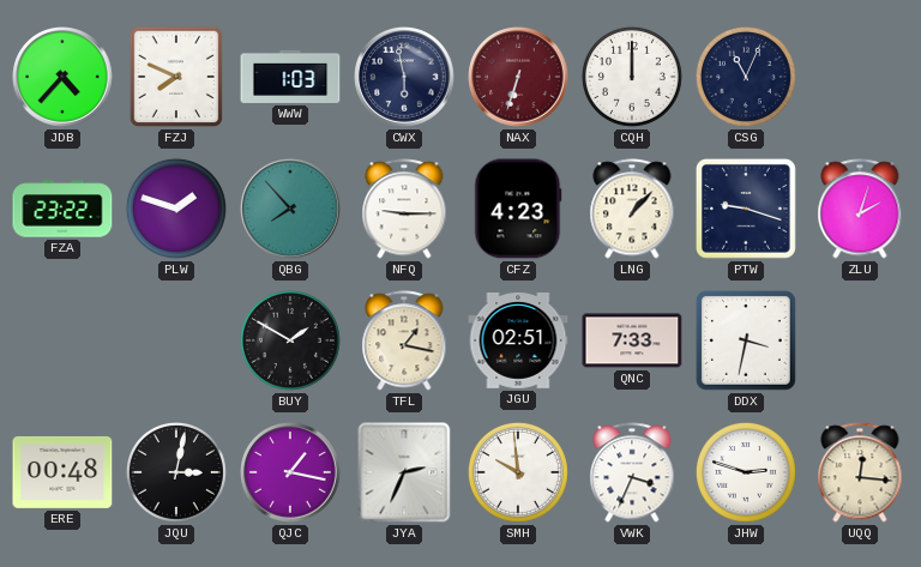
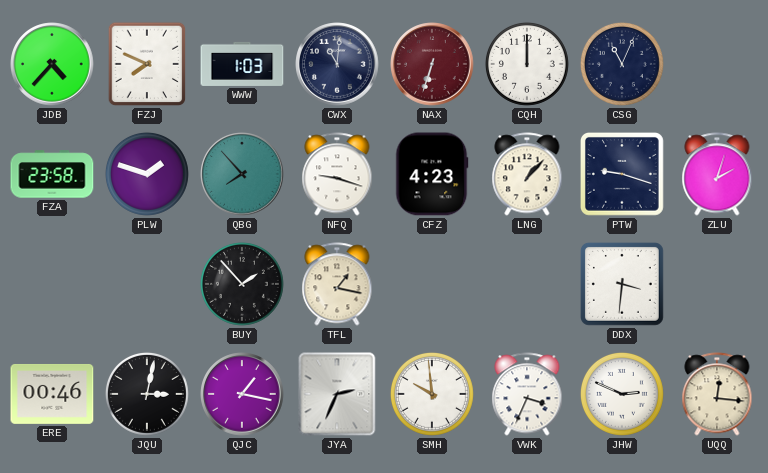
CWX: 5:58 -> 11:01 (337, 64)
FZA: 23:22 -> 23:58 (52, 174)
NFQ: 9:15 -> 9:18 (337, 174)
BUY: 1:50 -> 1:53 (242, 284)
JGU: 02:51 -> none (518, 342)
QNC: 7:33 -> none (632, 340)
DDX: 3:32 -> 3:31 (623, 285)
ERE: 00:48 -> 00:46 (52, 394)
JHW: 2:48 -> 2:49 (622, 394)
